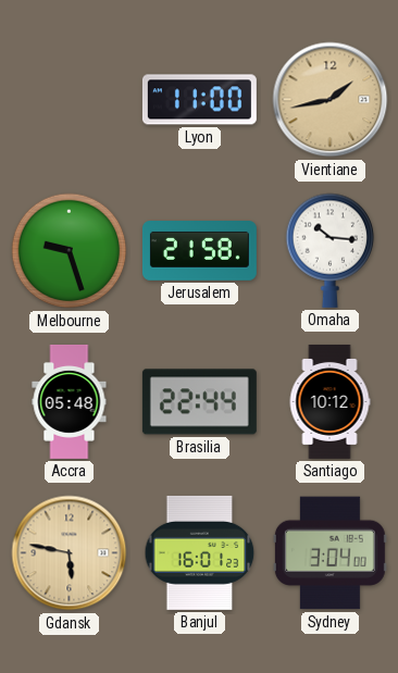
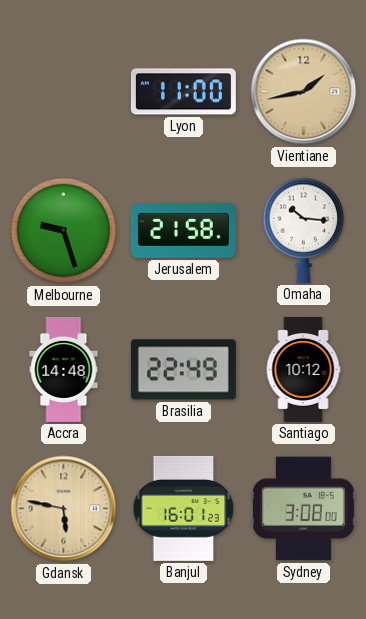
Accra: 05:48 -> 14:48 (64, 369)
Brasilia: 22:44 -> 22:49 (183, 370)
Sydney: 3:04 -> 3:08 (303, 509)
